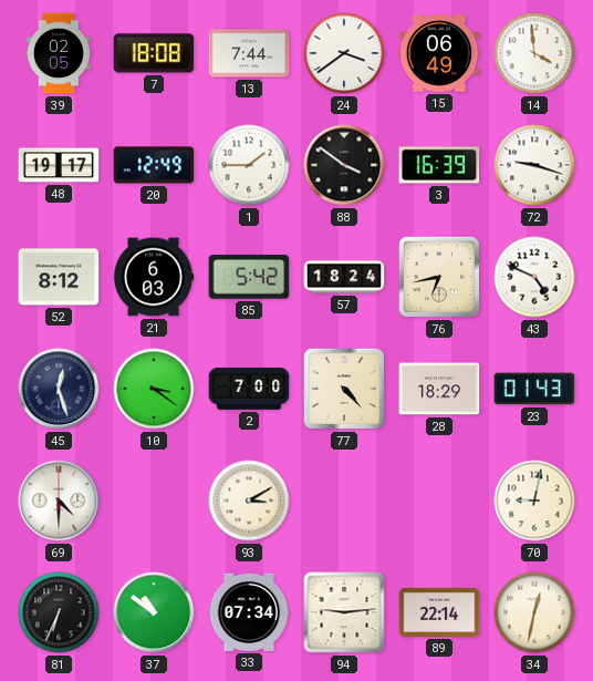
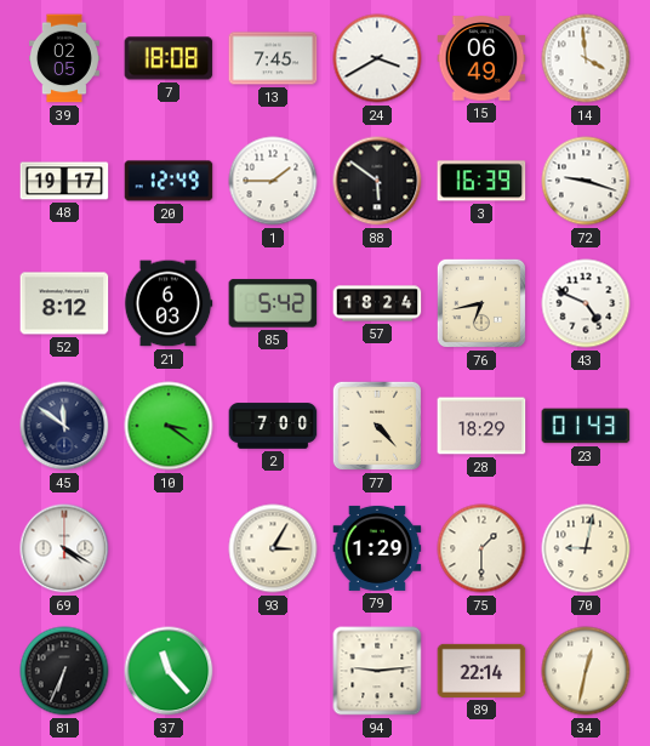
13: 7:44 -> 7:45 (273, 58)
24: 3:39 -> 3:40 (377, 58)
88: 3:51 -> 5:51 (377, 181)
45: 12:27 -> 11:51 (64, 426)
69: 4:30 -> 4:20 (64, 548)
93: 3:10 -> 3:05 (273, 548)
79: none -> 1:29 (377, 548)
75: none -> 1:30 (481, 548)
37: 10:51 -> 11:23 (169, 671)
33: 07:34 -> none (249, 612)
